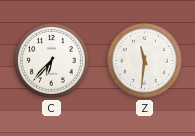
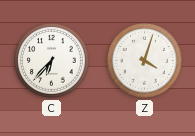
Z: 11:31 -> 4:03 (145, 61)
